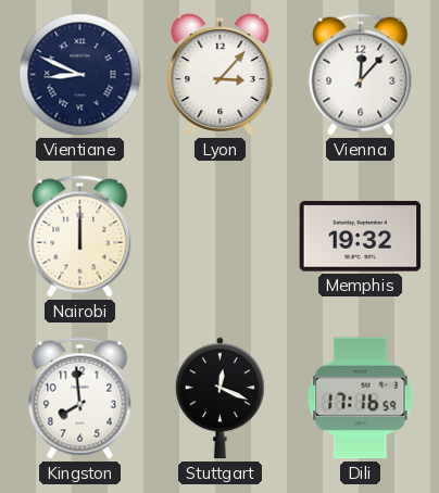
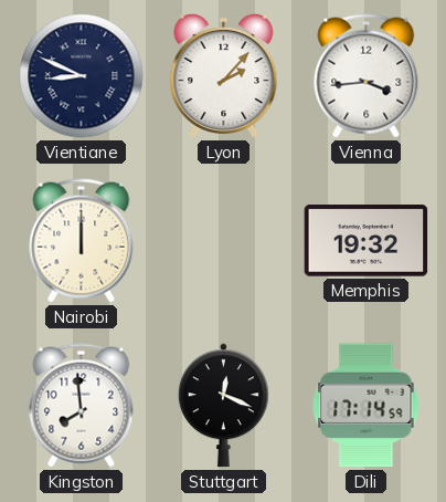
Lyon: 3:07 -> 2:07 (224, 75)
Vienna: 12:07 -> 3:44 (367, 76)
Dili: 17:16 -> 17:14 (367, 406)
